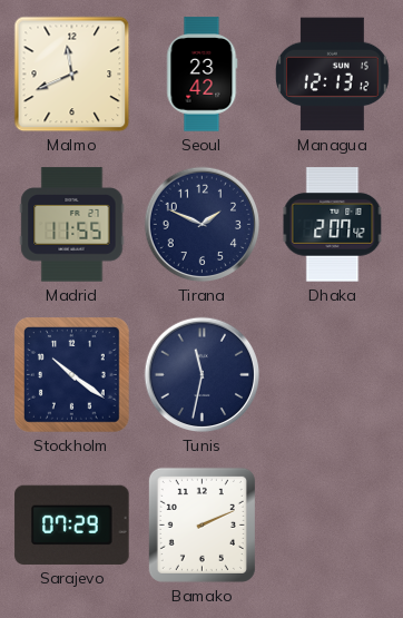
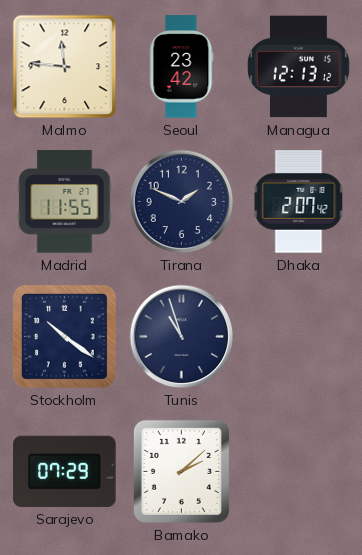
Malmo: 11:41 -> 11:46 (65, 67)
Tunis: 11:32 -> 10:57 (182, 337)
Bamako: 2:11 -> 2:08 (181, 471)
